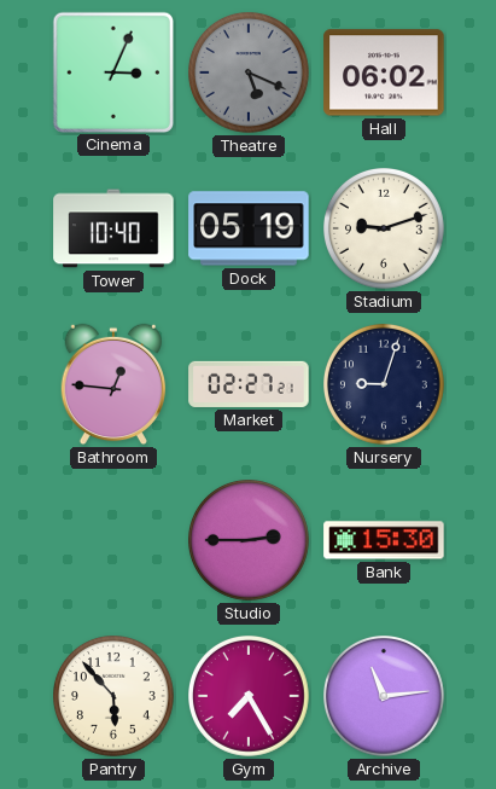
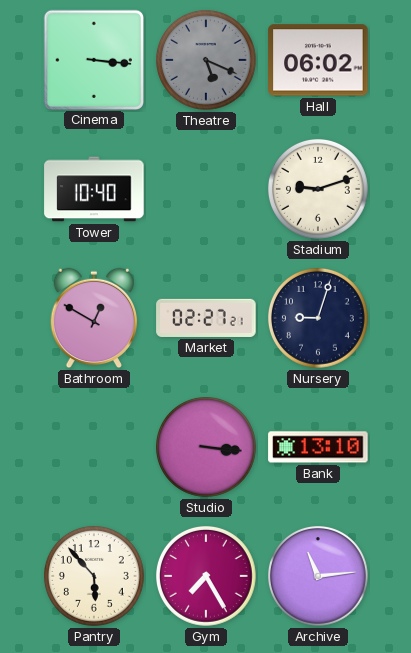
Cinema: 3:04 -> 3:16 (93, 59)
Dock: 05:19 -> none (249, 228)
Bathroom: 12:46 -> 12:50 (94, 318)
Studio: 2:45 -> 3:16 (207, 448)
Bank: 15:30 -> 13:10 (318, 447)
